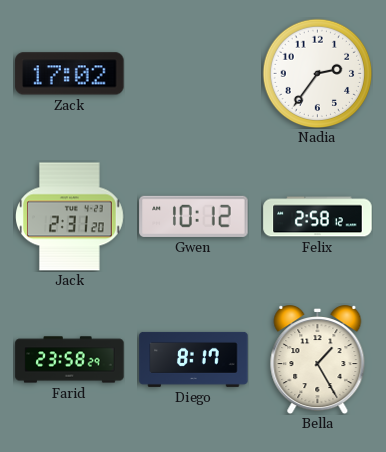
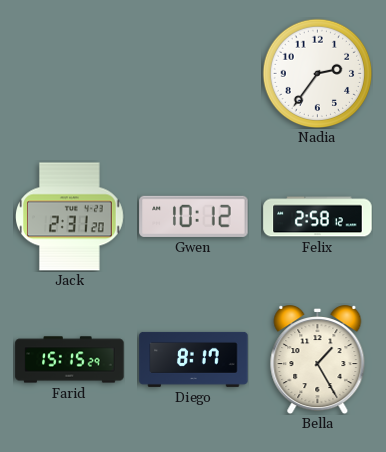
Zack: 17:02 -> none (70, 74)
Farid: 23:58 -> 15:15 (70, 360)
